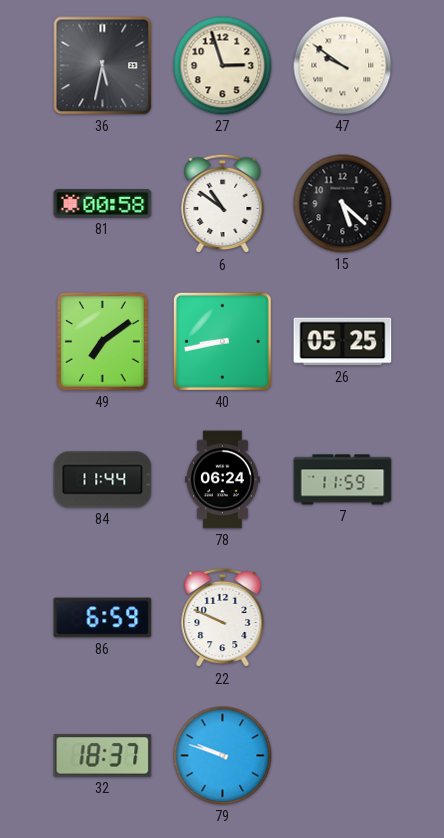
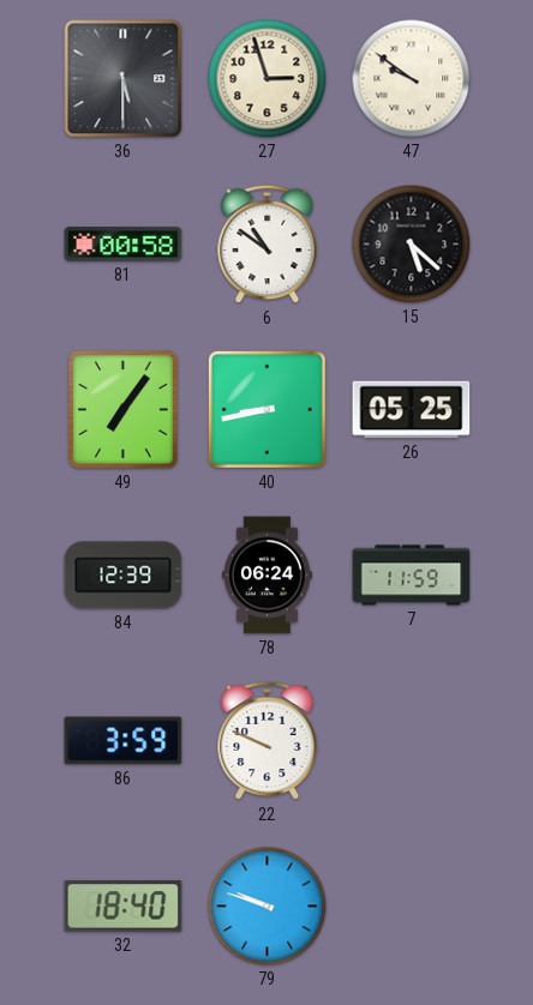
36: 5:32 -> 5:30 (124, 79)
49: 7:09 -> 7:06 (124, 410)
84: 11:44 -> 12:39 (124, 576)
86: 6:59 -> 3:59 (124, 741)
32: 18:37 -> 18:40 (124, 907)
